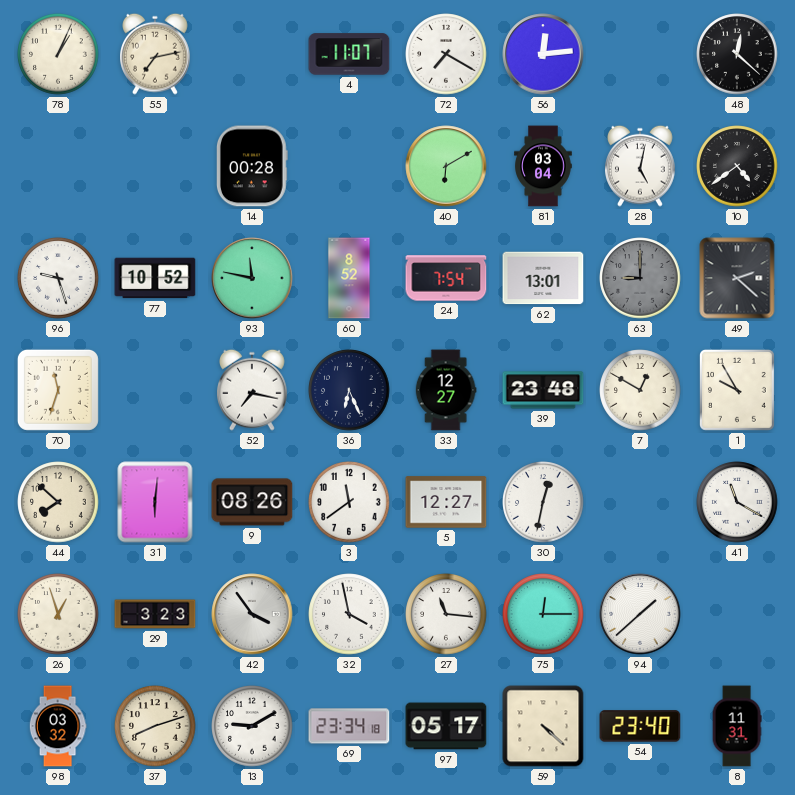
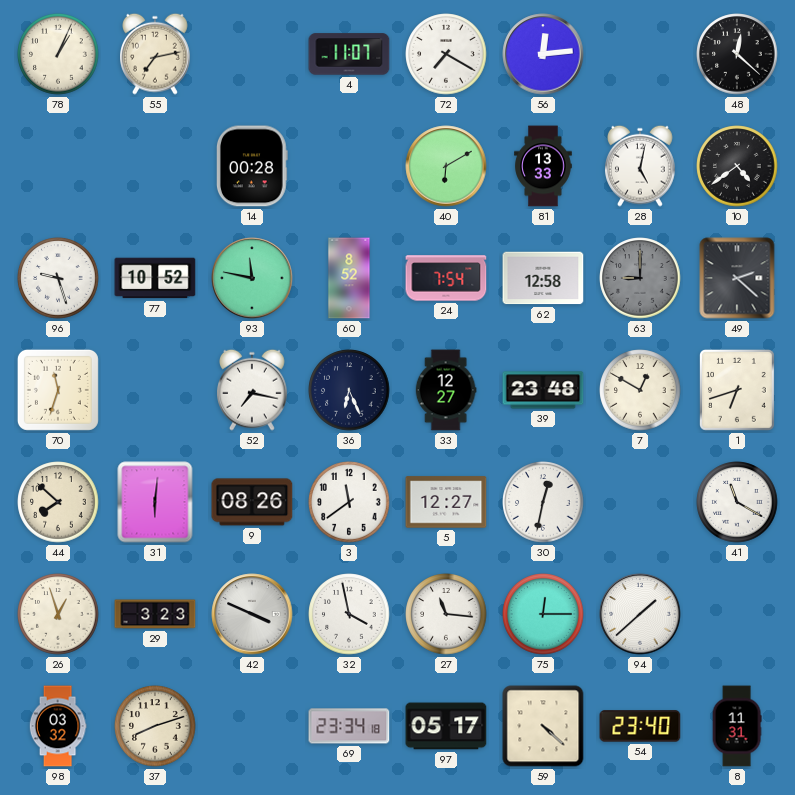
81: 03:04 -> 13:33 (543, 166)
62: 13:01 -> 12:58 (543, 278)
1: 9:55 -> 6:42 (737, 390)
42: 3:54 -> 3:49 (252, 614)
13: 9:10 -> none (252, 726)
